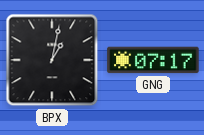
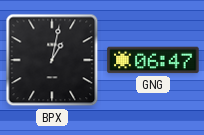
GNG: 07:17 -> 06:47 (153, 60)
